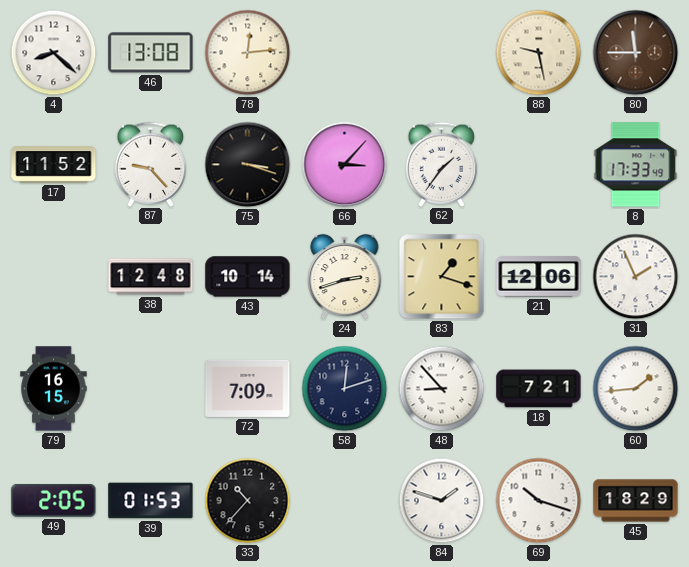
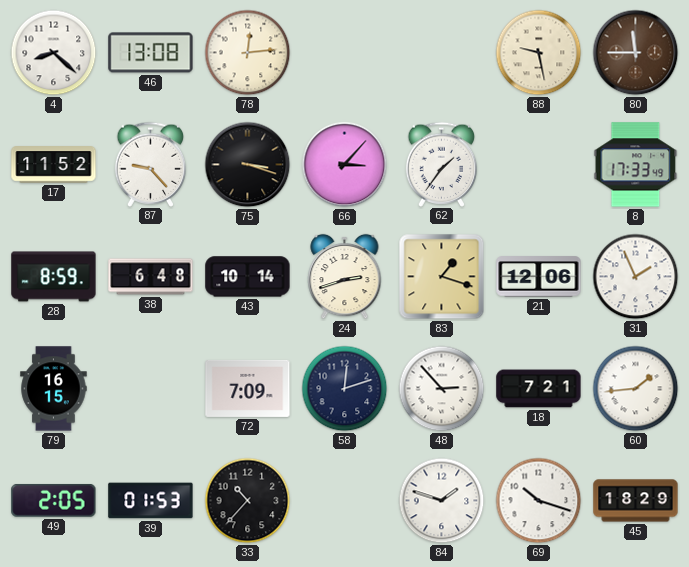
28: none -> 8:59 (54, 277)
38: 12:48 -> 6:48 (151, 277)
48: 8:53 -> 2:53 (442, 389)
